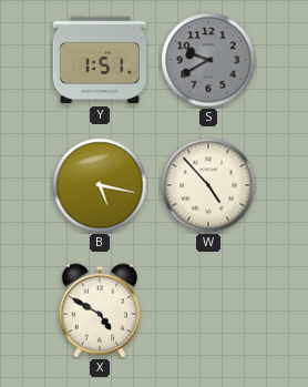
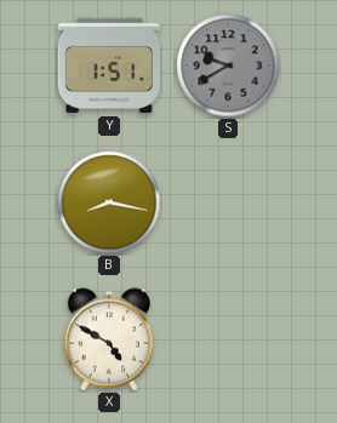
B: 5:17 -> 8:17 (109, 202)
W: 4:53 -> none (208, 185)
